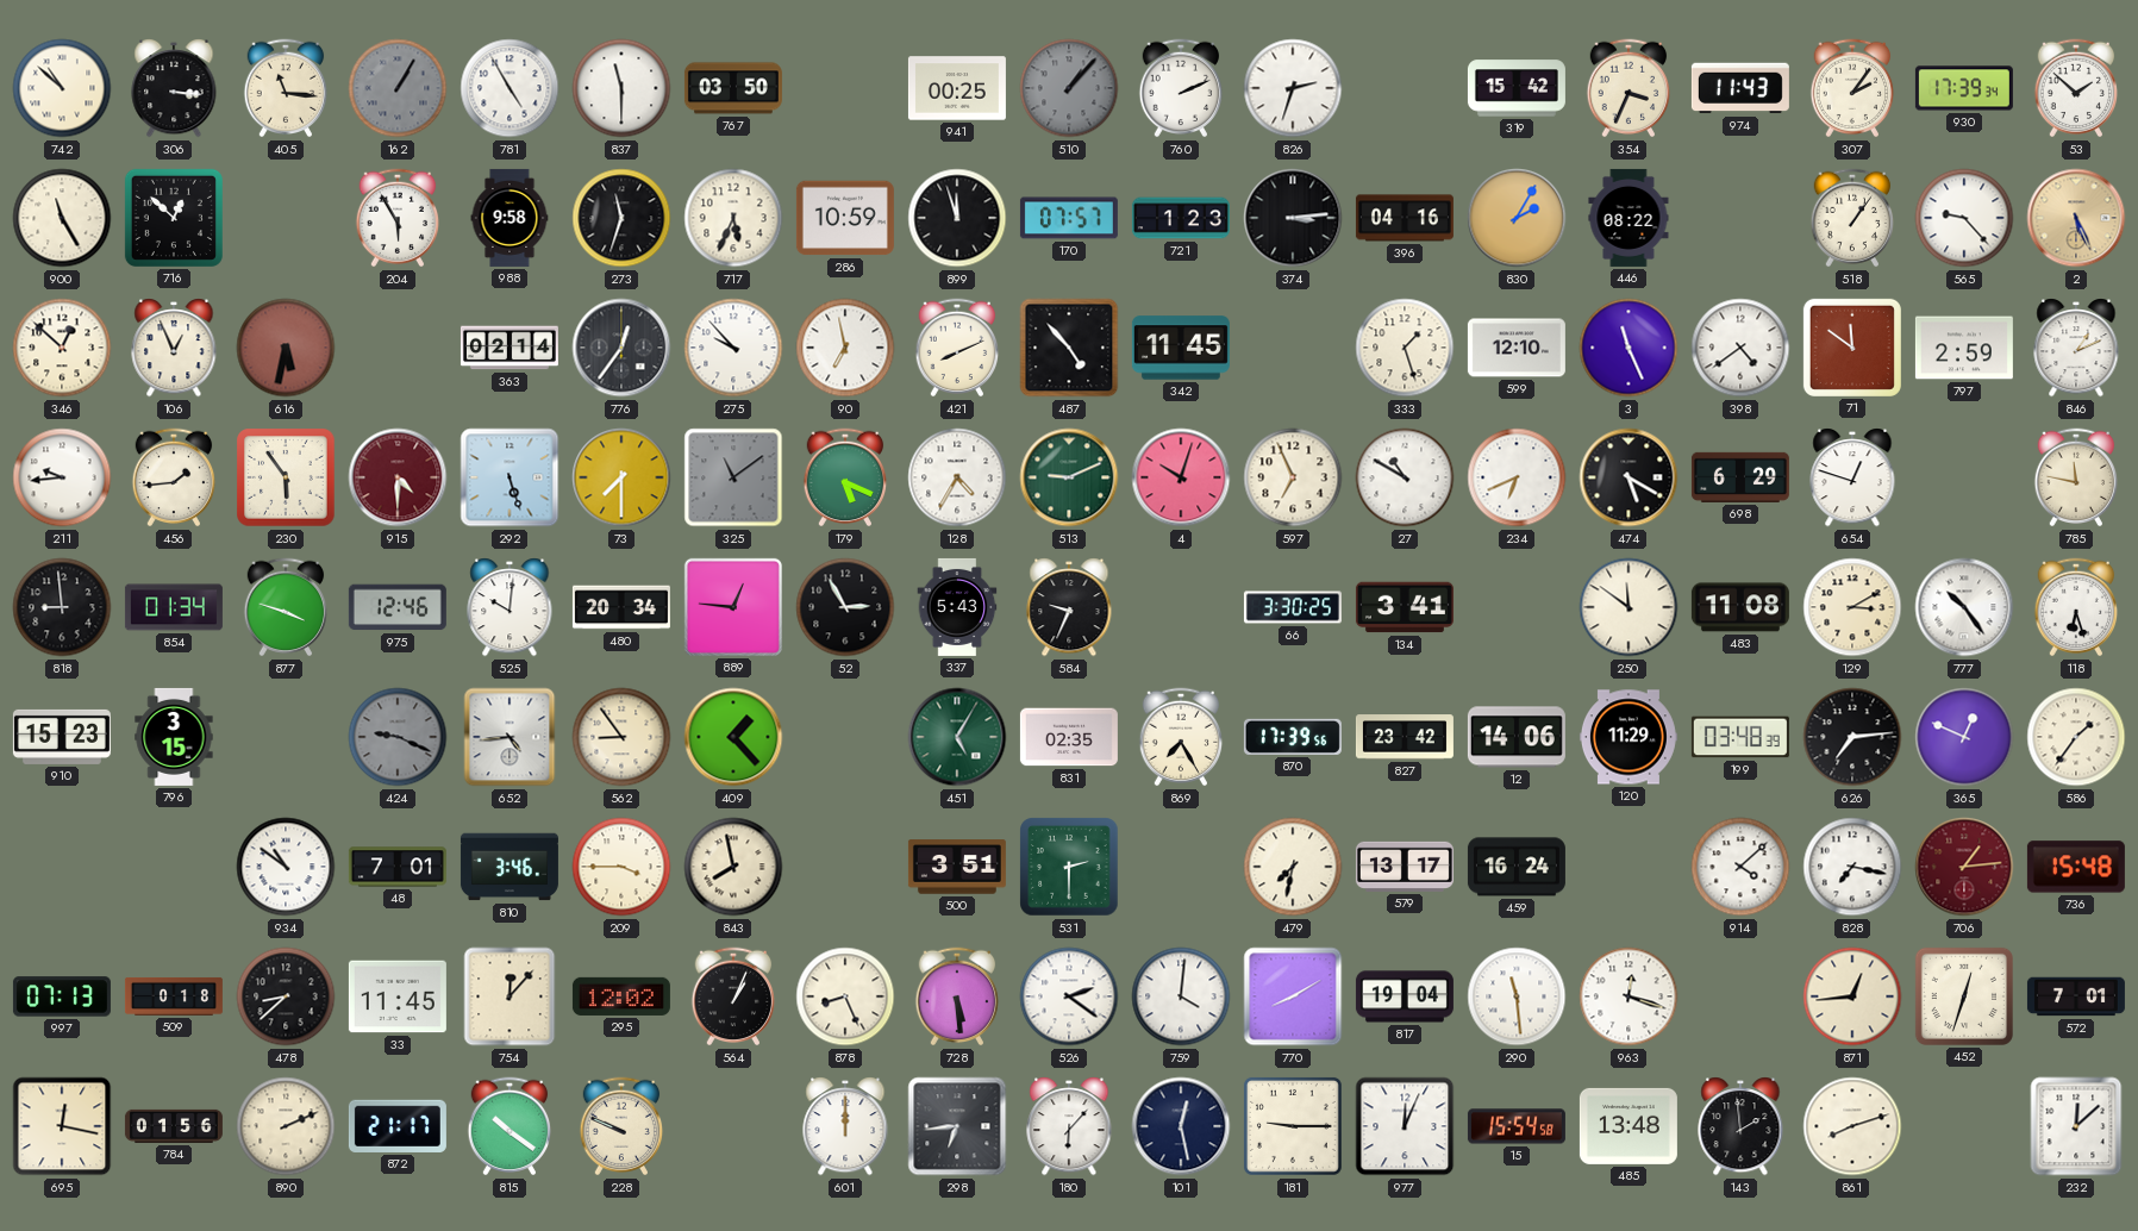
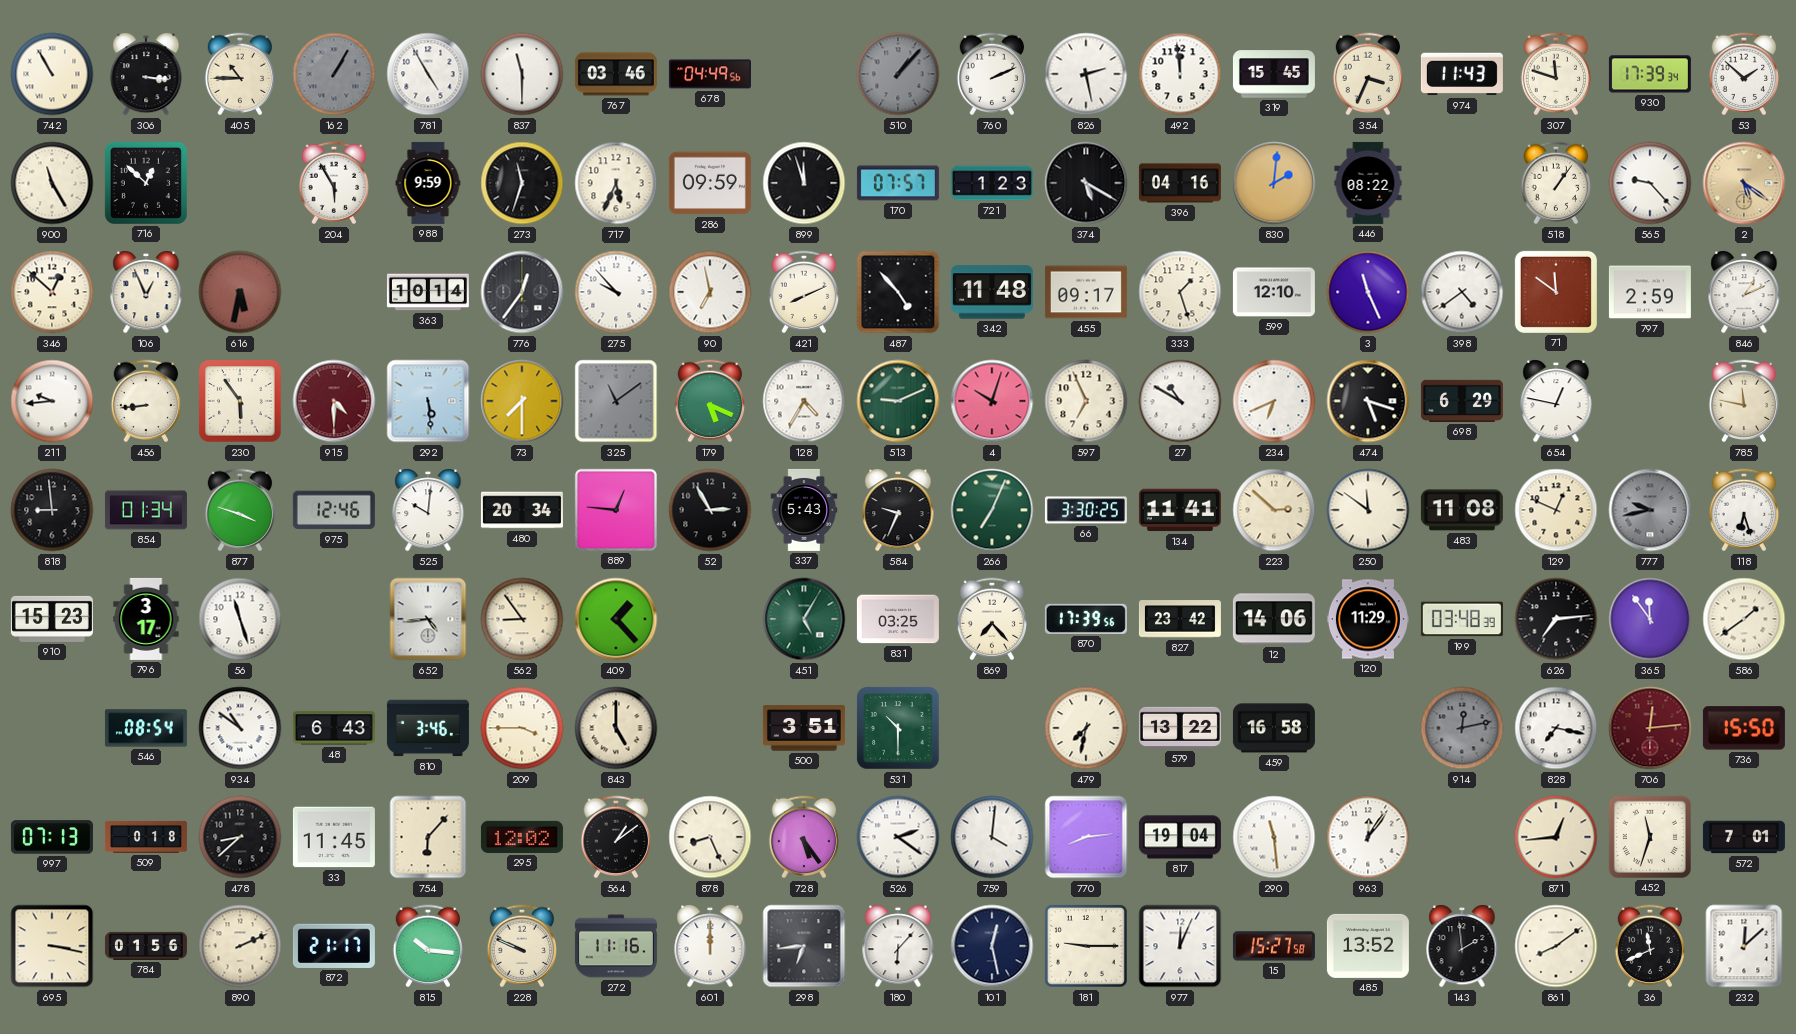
742: 10:52 -> 10:55 (52, 74)
405: 11:16 -> 10:45 (240, 74)
767: 03:50 -> 03:46 (616, 74)
678: none -> 04:49 (710, 74)
941: 00:25 -> none (957, 88)
826: 2:33 -> 2:28 (1086, 74)
492: none -> 11:59 (1180, 74)
319: 15:42 -> 15:45 (1274, 74)
307: 2:06 -> 11:48 (1556, 74)
988: 9:58 -> 9:59 (428, 183)
286: 10:59 -> 09:59 (710, 183)
374: 3:14 -> 5:20 (1086, 183)
830: 2:05 -> 2:01 (1274, 183)
2: 5:26 -> 5:21 (1744, 183)
363: 02:14 -> 10:14 (428, 292)
342: 11:45 -> 11:48 (992, 292)
455: none -> 09:17 (1086, 292)
456: 1:44 -> 8:44 (146, 401)
292: 5:27 -> 5:29 (428, 401)
474: 5:20 -> 5:18 (1368, 401)
654: 12:48 -> 12:47 (1556, 401)
266: none -> 7:04 (992, 510)
134: 3:41 -> 11:41 (1180, 510)
223: none -> 2:52 (1274, 510)
129: 3:10 -> 12:49 (1556, 510)
777: 10:24 -> 9:43 (1650, 510)
777 dial: white -> grey (1650, 510)
796: 3:15 -> 3:17 (146, 619)
56: none -> 11:27 (240, 619)
424: 9:19 -> none (398, 737)
831: 02:35 -> 03:25 (898, 619)
869: 7:25 -> 7:23 (992, 619)
365: 12:49 -> 11:54 (1650, 619)
586: 1:36 -> 1:39 (1744, 619)
546: none -> 08:54 (146, 728)
48: 7:01 -> 6:43 (334, 728)
843: 7:58 -> 5:00 (616, 728)
531: 2:30 -> 10:30 (898, 728)
579: 13:17 -> 13:22 (1180, 728)
459: 16:24 -> 16:58 (1274, 728)
914: 4:08 -> 12:13 (1462, 728)
914 dial: white -> grey (1462, 728)
706: 1:14 -> 12:14 (1650, 728)
736: 15:48 -> 15:50 (1744, 728)
754: 12:07 -> 6:07 (428, 837)
564: 1:04 -> 1:09 (616, 837)
728: 5:29 -> 5:24 (804, 837)
770: 8:10 -> 8:14 (1086, 837)
963: 12:18 -> 12:06 (1368, 837)
452: 12:33 -> 11:33 (1650, 837)
695: 12:17 -> 3:17 (52, 946)
815: 10:21 -> 10:16 (428, 946)
272: none -> 11:16 (616, 946)
15: 15:54 -> 15:27 (1274, 946)
485: 13:48 -> 13:52 (1368, 946)
861: 8:12 -> 8:09 (1556, 946)
36: none -> 11:41 (1650, 946)
